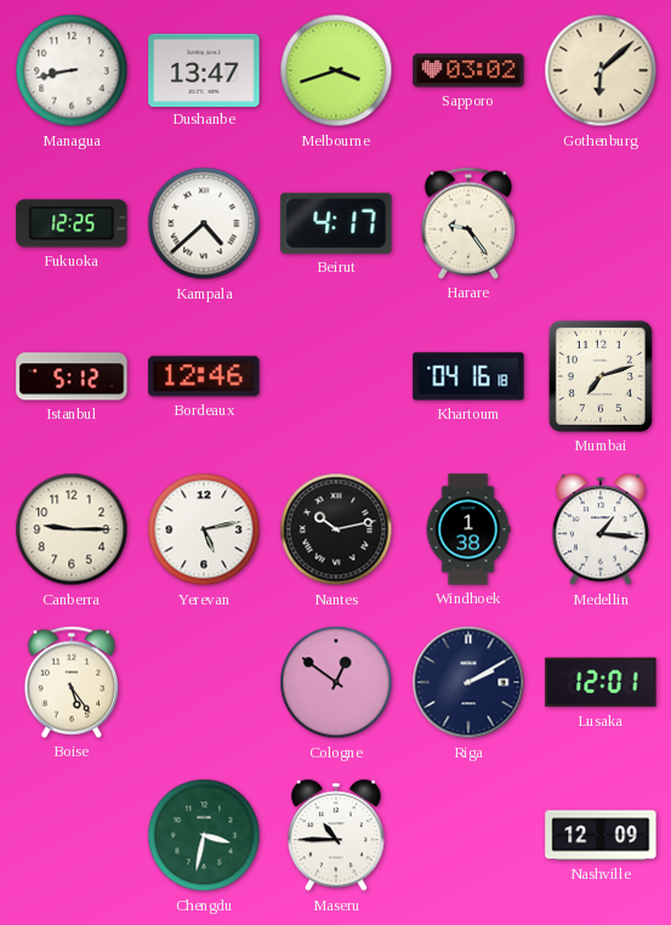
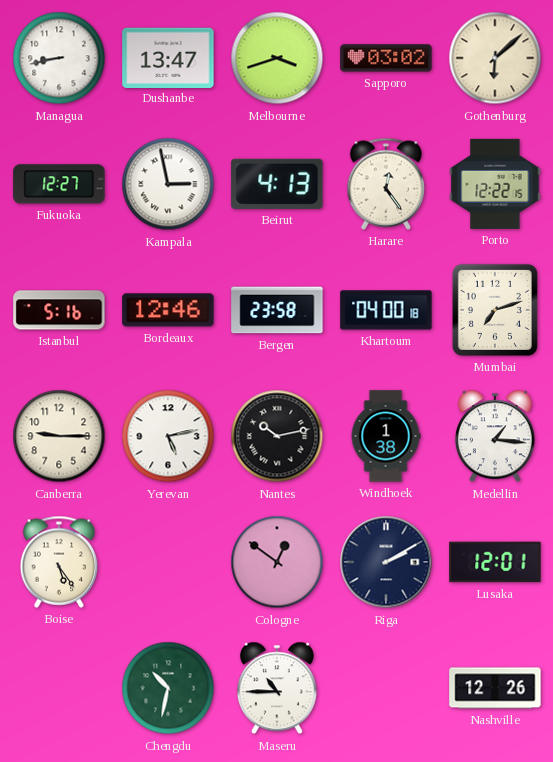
Fukuoka: 12:25 -> 12:27 (59, 184)
Kampala: 4:38 -> 2:58 (168, 184)
Beirut: 4:17 -> 4:13 (277, 184)
Harare: 9:24 -> 12:24 (386, 184)
Porto: none -> 12:22 (495, 184)
Istanbul: 5:12 -> 5:16 (59, 310)
Bergen: none -> 23:58 (277, 310)
Khartoum: 04:16 -> 04:00 (386, 310)
Chengdu: 3:32 -> 10:32 (168, 688)
Nashville: 12:09 -> 12:26 (495, 688)
